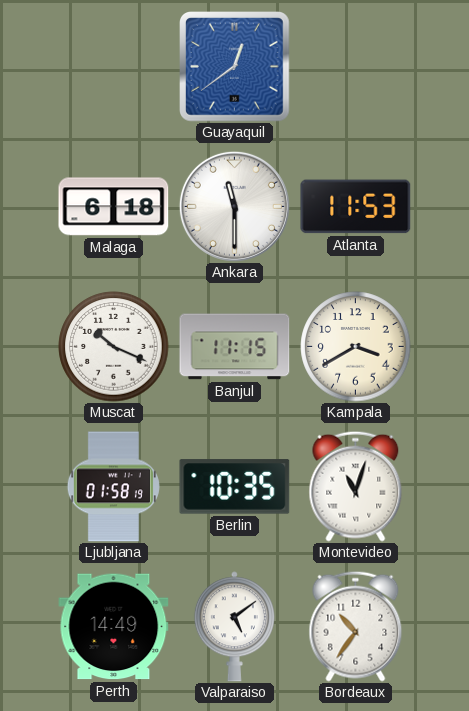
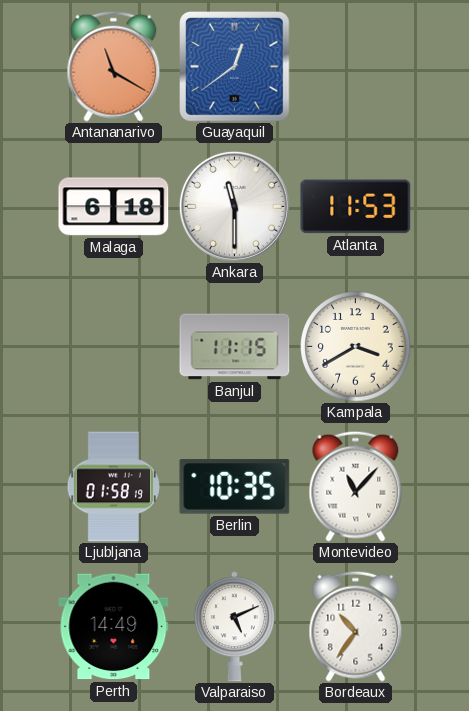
Antananarivo: none -> 11:20 (114, 66)
Muscat: 10:19 -> none (114, 347)
Montevideo: 11:03 -> 11:07 (356, 486)
Valparaiso: 5:09 -> 5:11 (234, 627)
